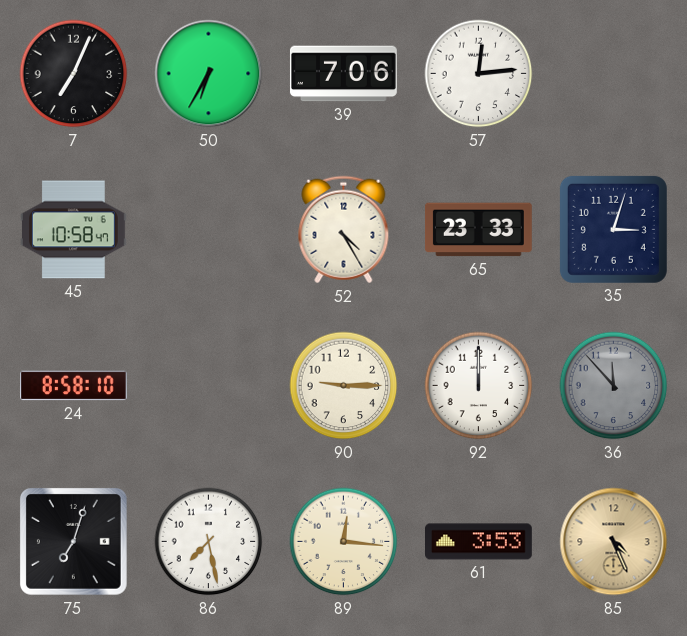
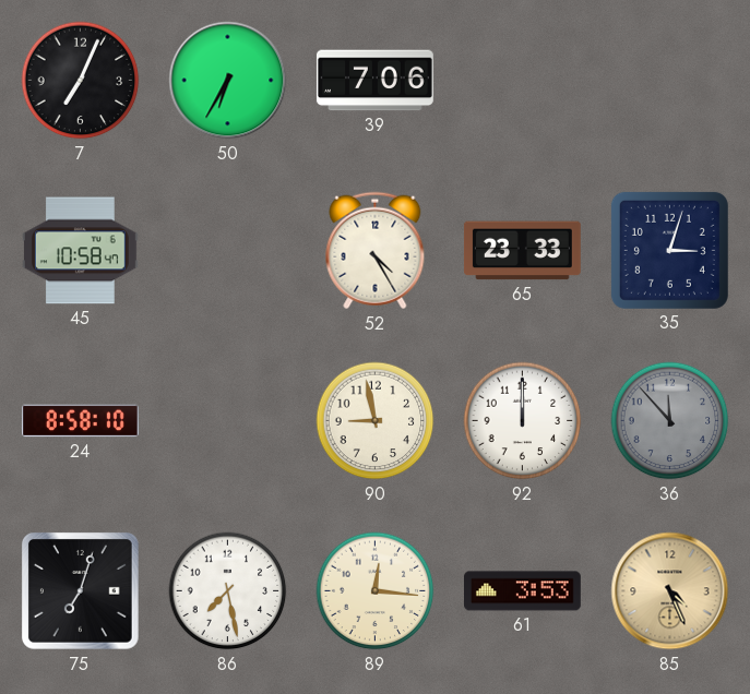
57: 12:14 -> none (479, 74)
90: 9:15 -> 8:58 (376, 421)
